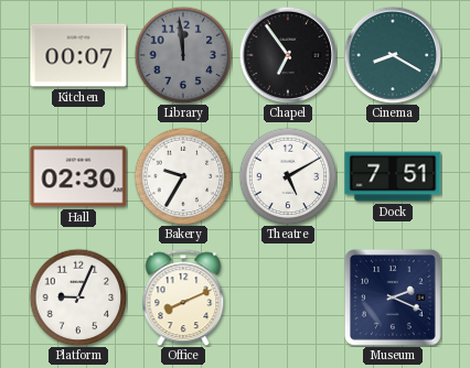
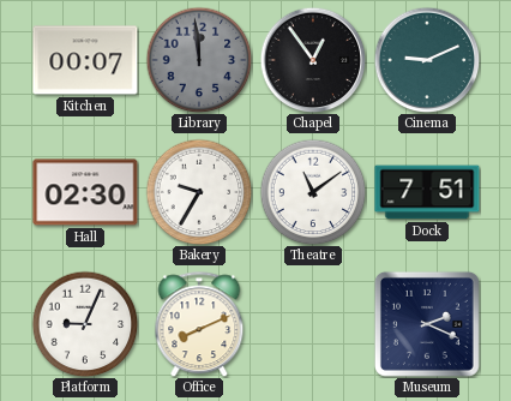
Chapel: 6:54 -> 12:54 (313, 60)
Cinema: 8:20 -> 9:11 (427, 60)
Theatre: 5:10 -> 11:09 (313, 192)
